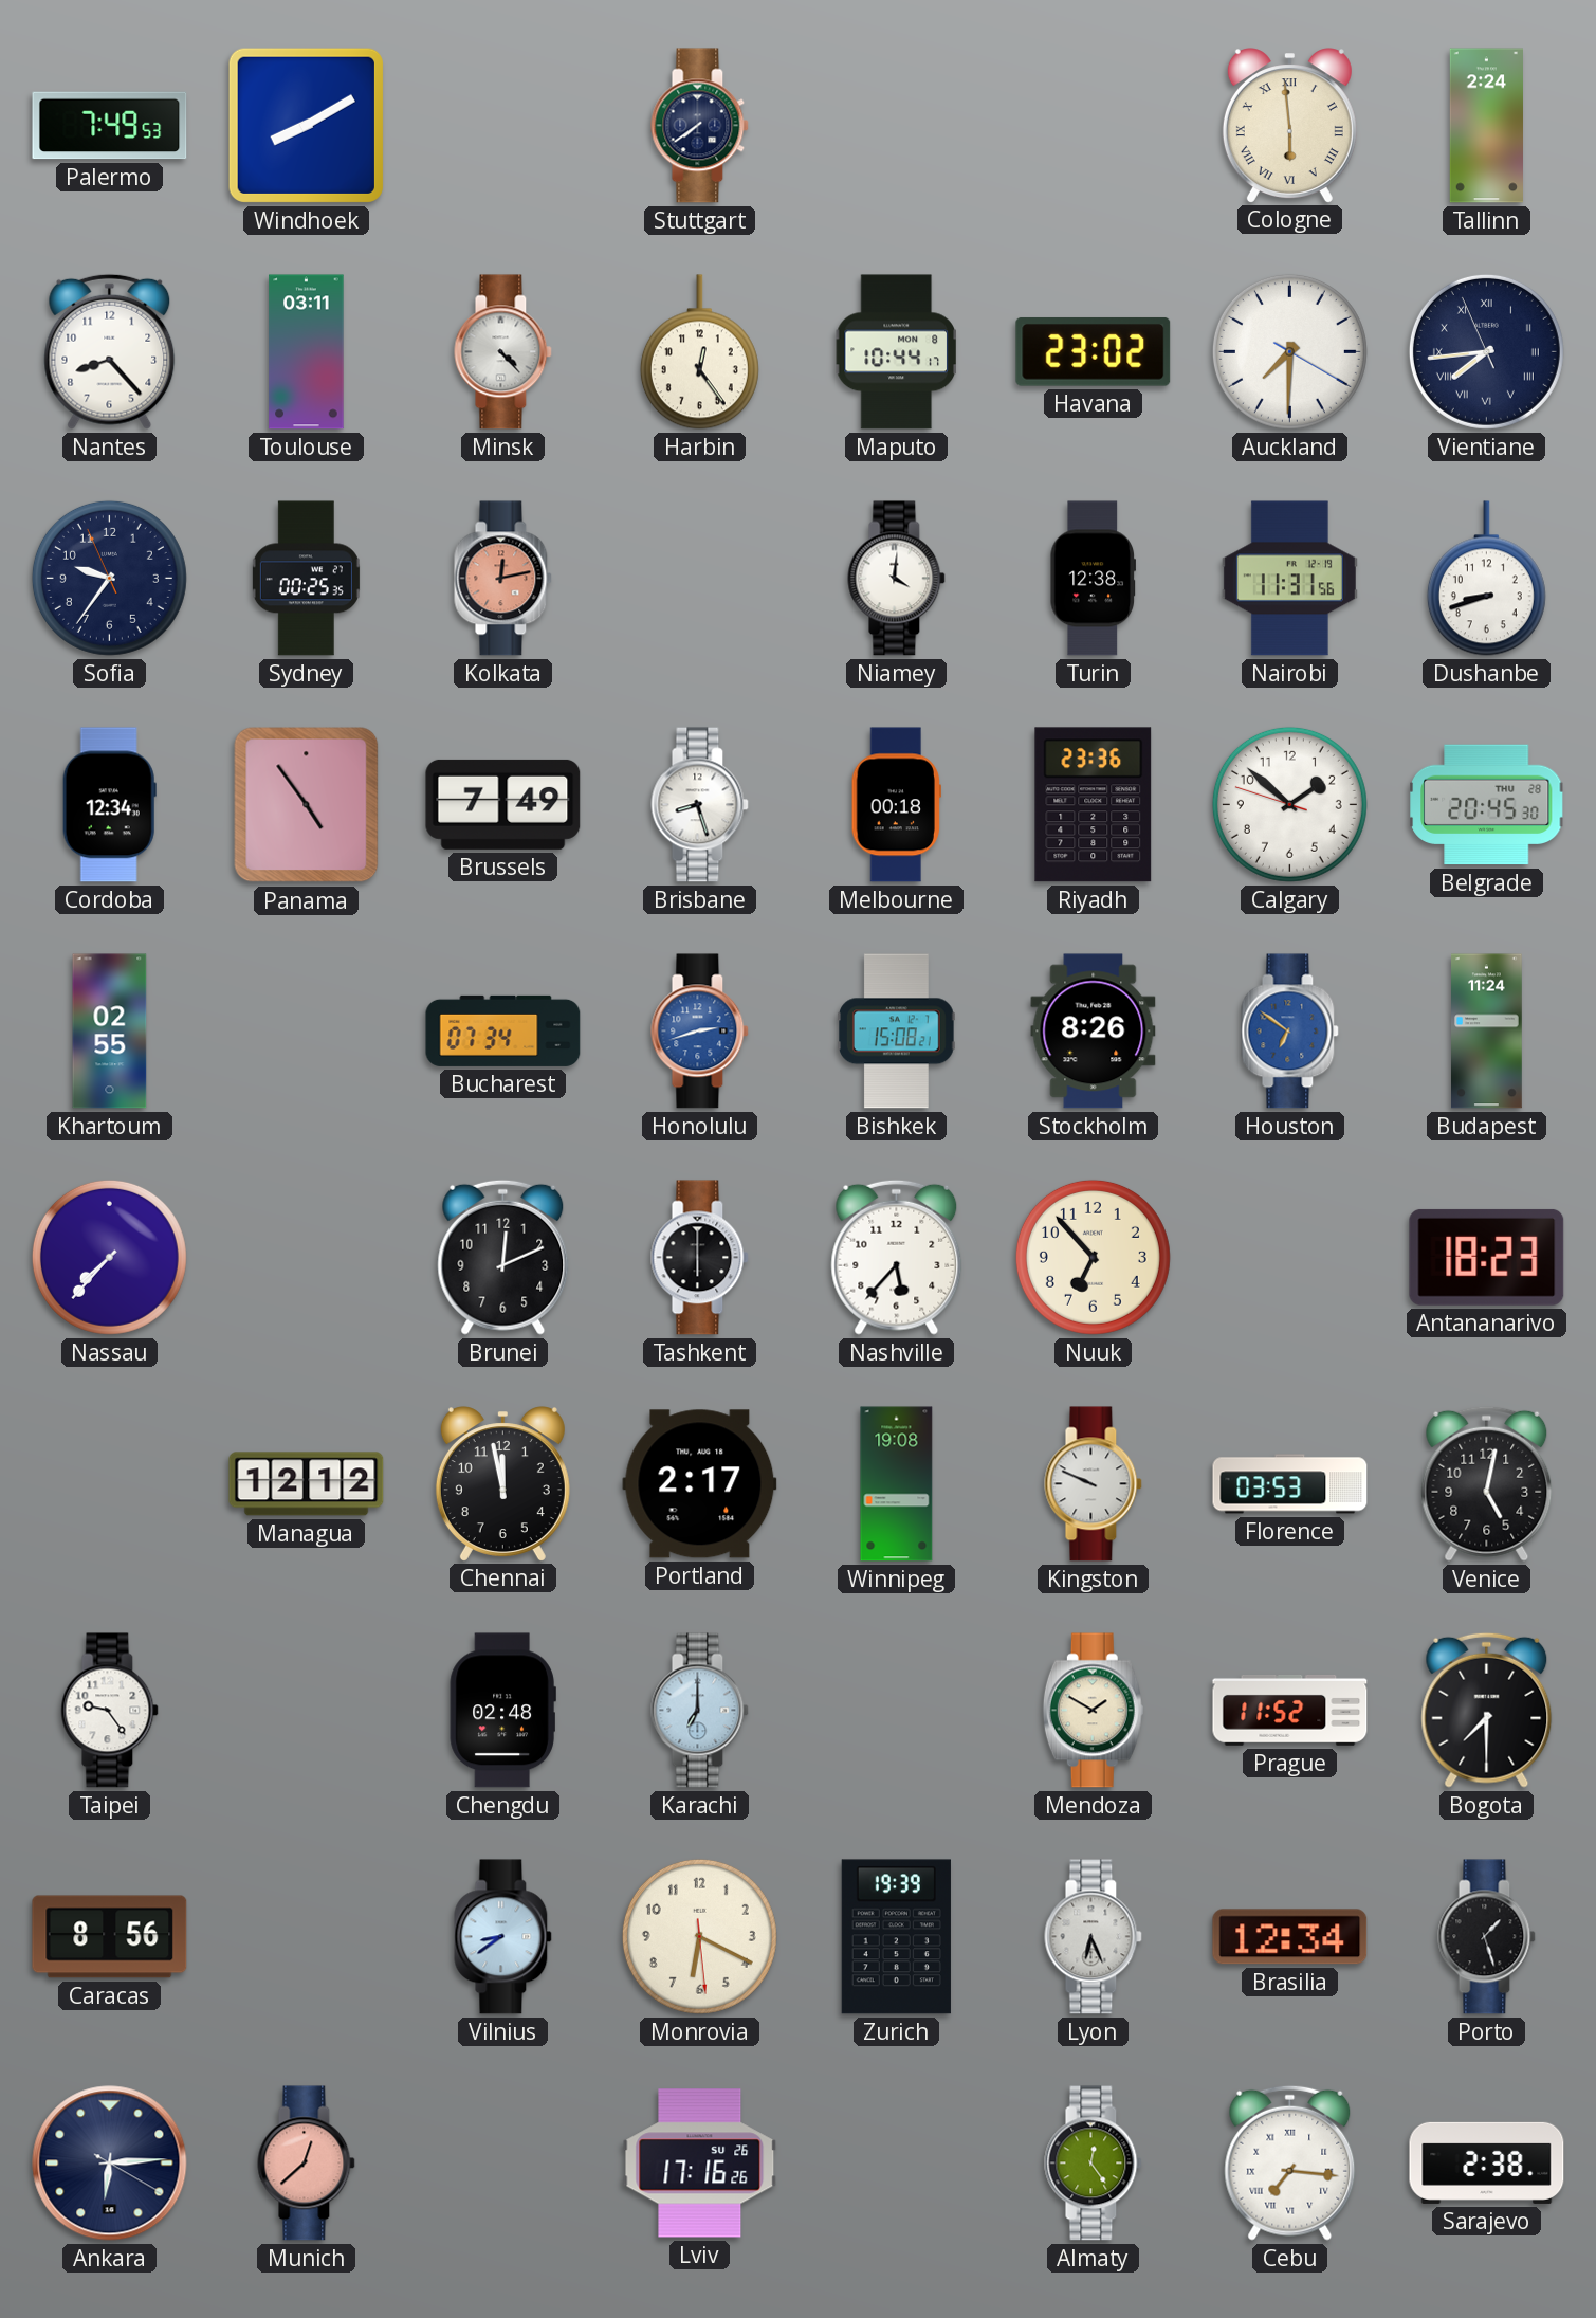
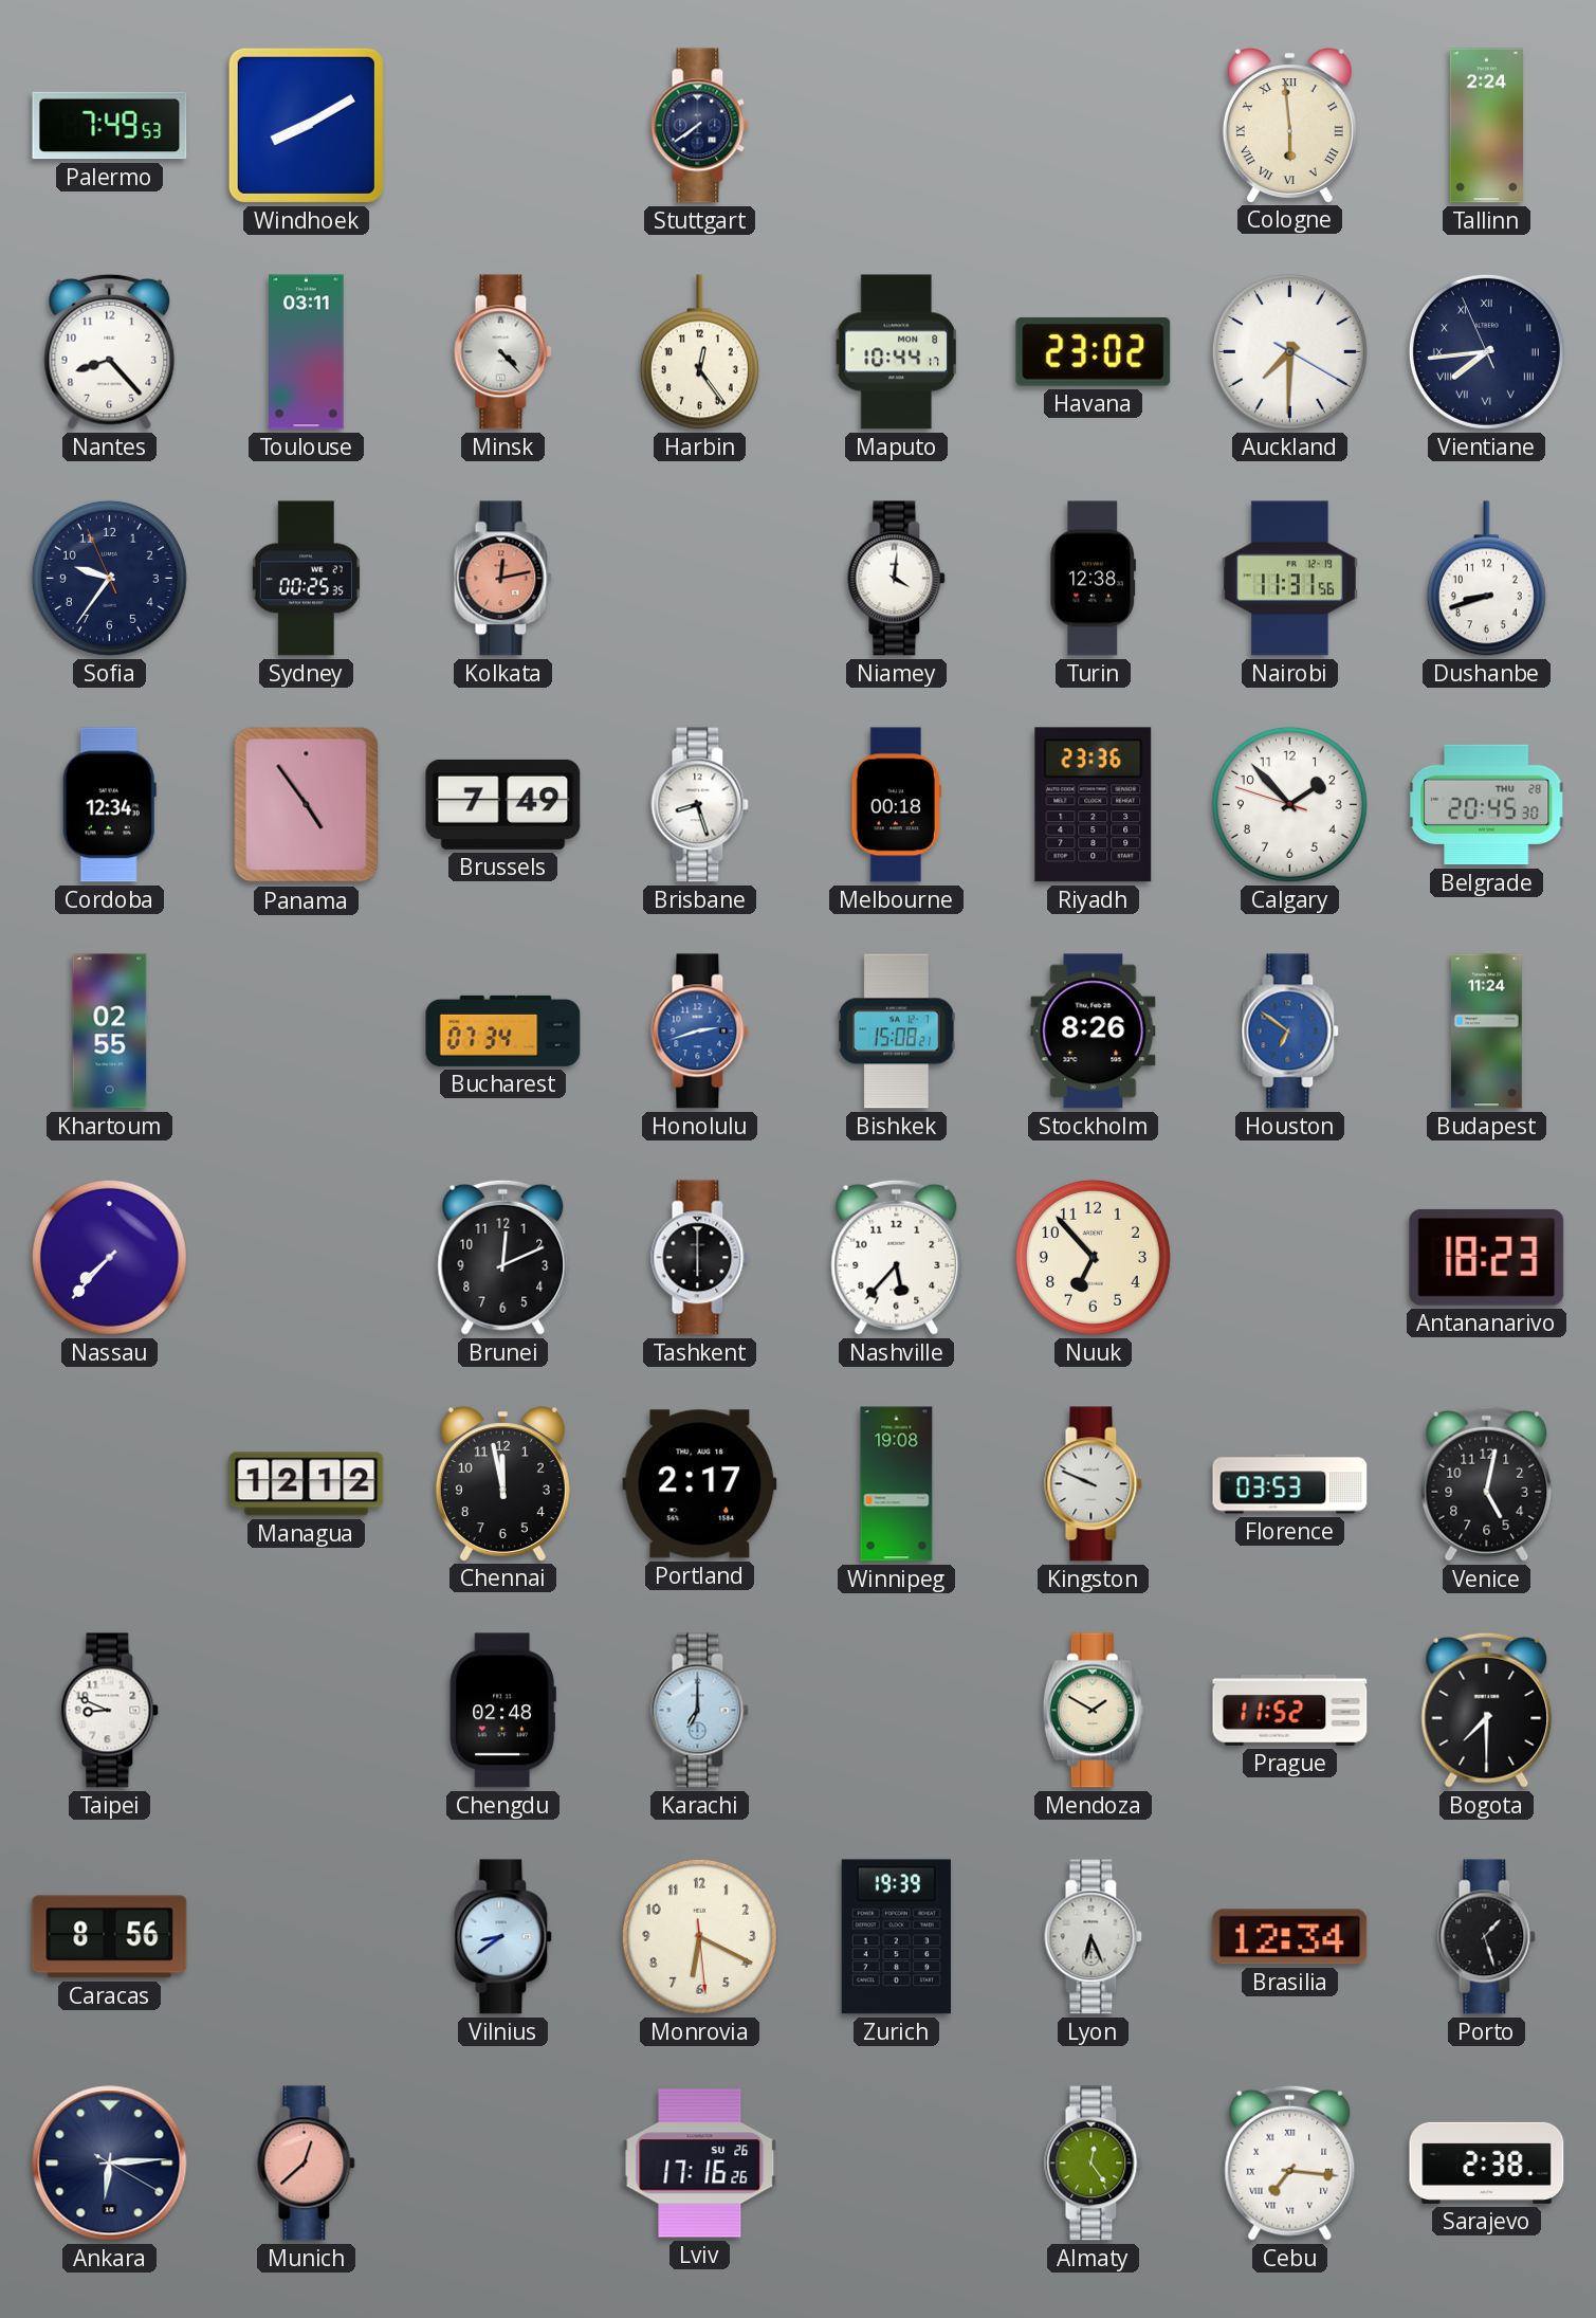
Calgary: 1:51 -> 1:52 (1289, 804)
Taipei: 9:24 -> 8:49 (110, 1711)
